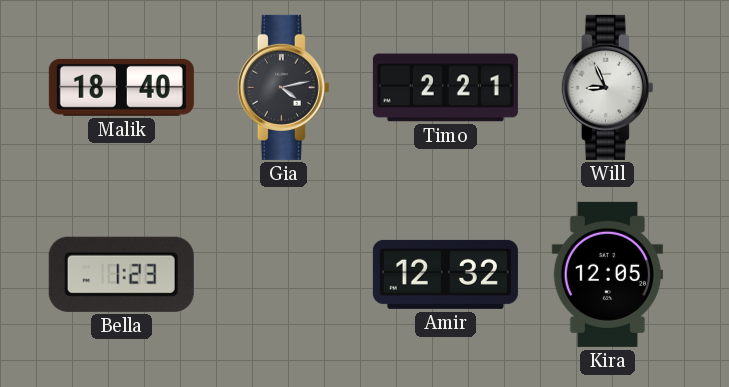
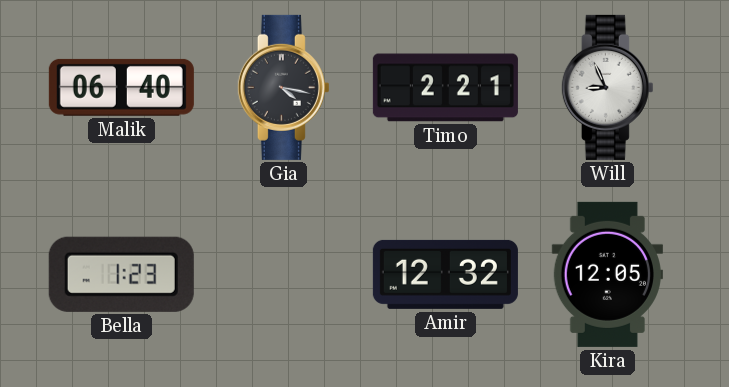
Malik: 18:40 -> 06:40 (121, 87)
Gia: 4:13 -> 4:17 (283, 87)
